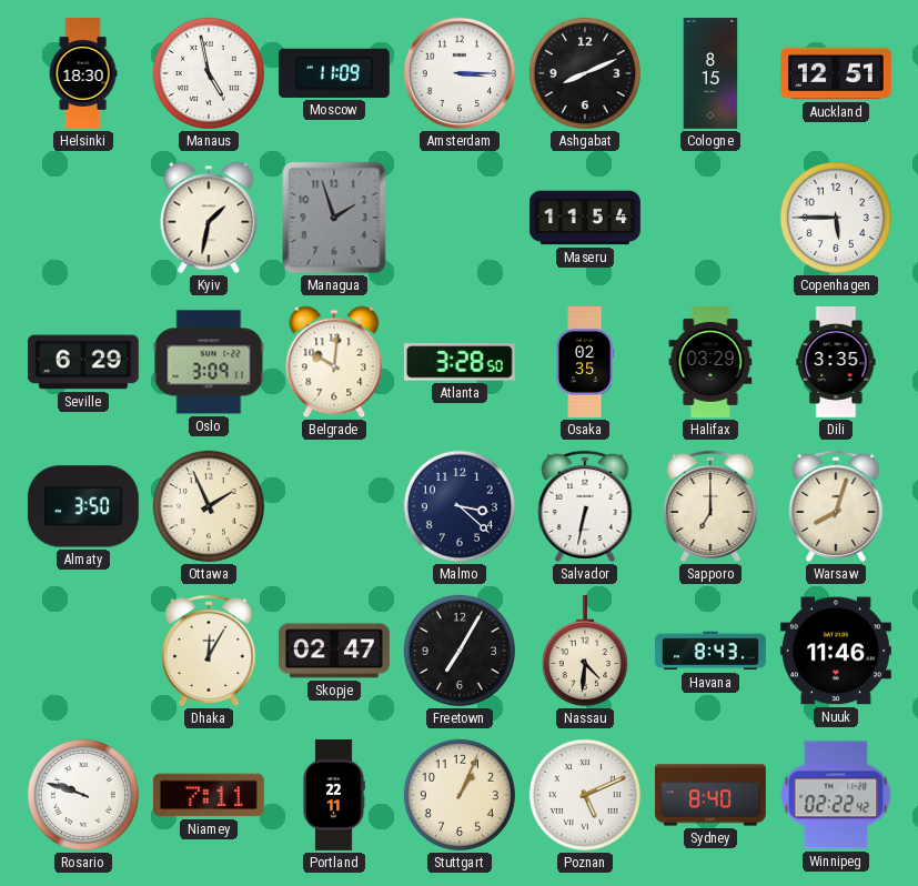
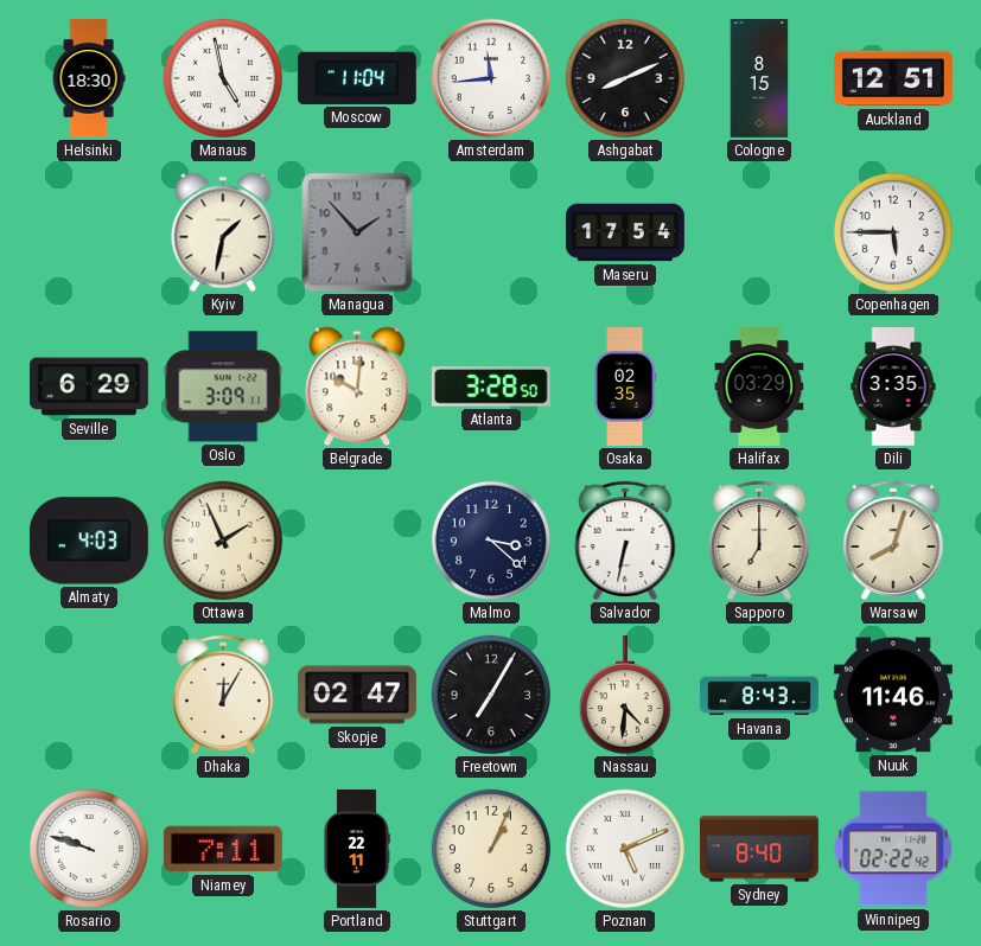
Moscow: 11:09 -> 11:04 (357, 78)
Amsterdam: 3:15 -> 11:44 (491, 78)
Managua: 1:57 -> 1:53 (357, 232)
Maseru: 11:54 -> 17:54 (625, 232)
Almaty: 3:50 -> 4:03 (89, 541)
